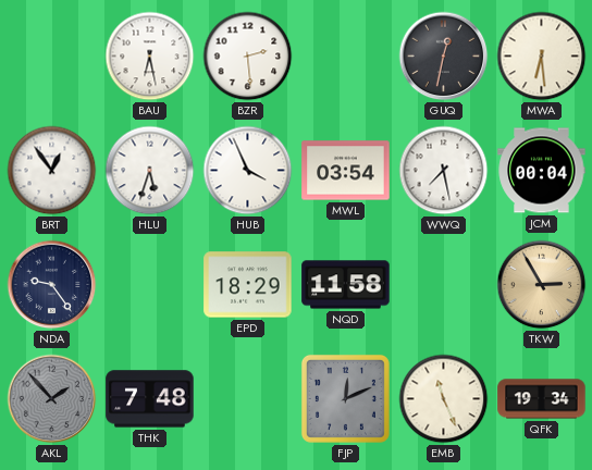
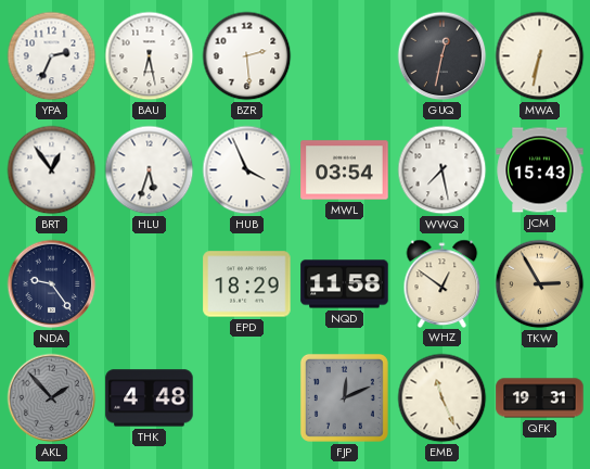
YPA: none -> 2:34 (52, 56)
MWA: 6:29 -> 6:32 (540, 56)
JCM: 00:04 -> 15:43 (540, 170)
WHZ: none -> 12:51 (442, 283)
THK: 7:48 -> 4:48 (150, 398)
QFK: 19:34 -> 19:31 (540, 398)
